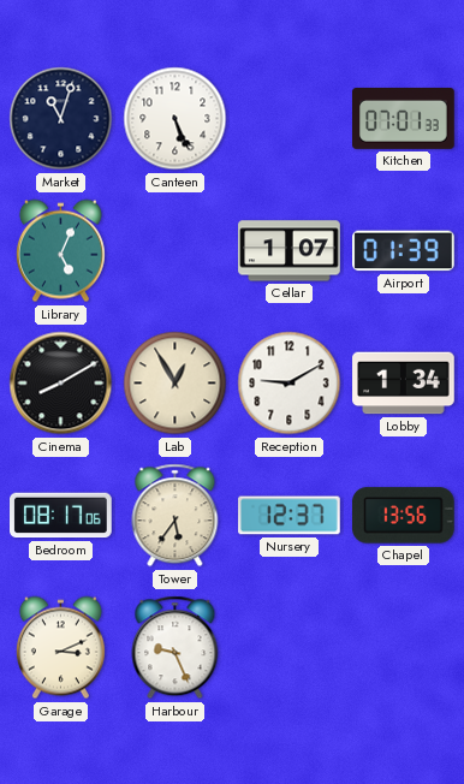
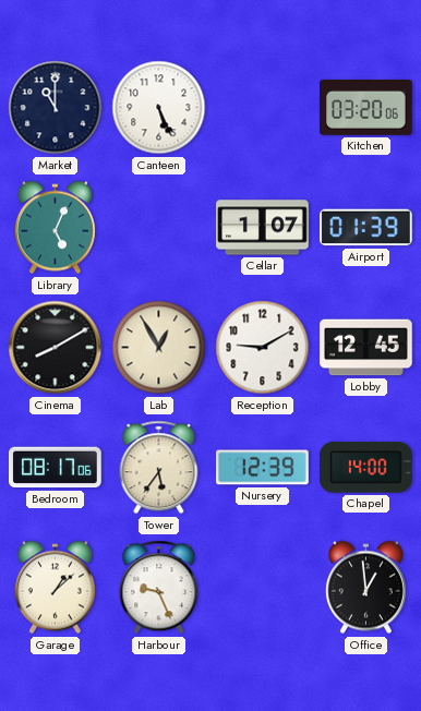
Market: 11:03 -> 11:00 (56, 108)
Kitchen: 07:01 -> 03:20 (366, 108)
Lobby: 1:34 -> 12:45 (366, 348)
Nursery: 12:37 -> 12:39 (263, 468)
Chapel: 13:56 -> 14:00 (366, 468)
Garage: 3:11 -> 1:08 (55, 588)
Office: none -> 12:59 (365, 588)
